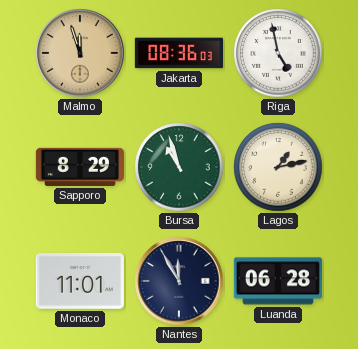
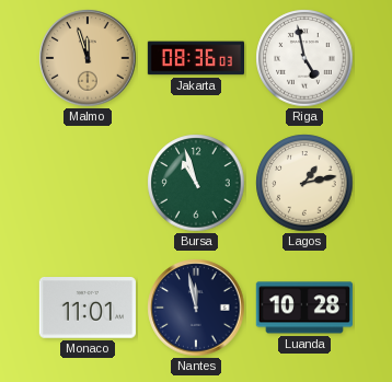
Sapporo: 8:29 -> none (80, 167)
Nantes: 11:55 -> 11:58 (196, 308)
Luanda: 06:28 -> 10:28 (304, 308)
